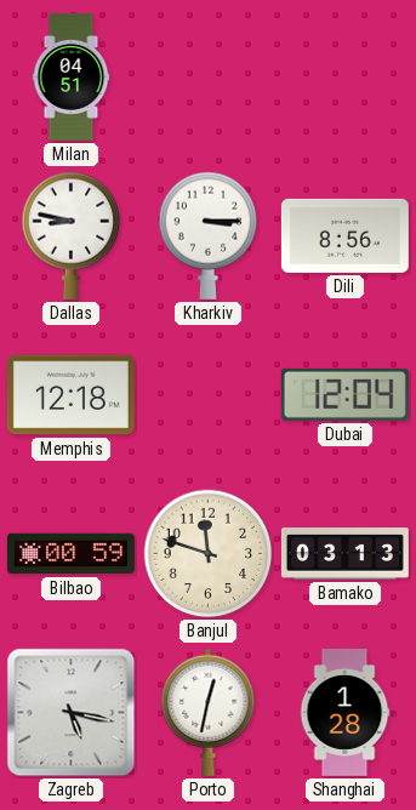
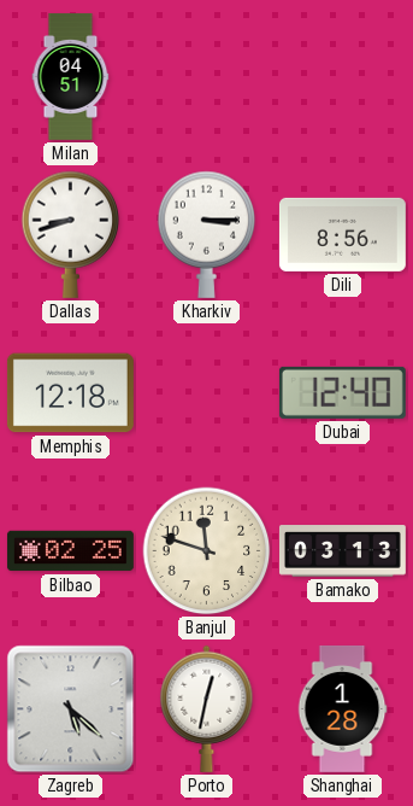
Dallas: 8:47 -> 8:42 (71, 234)
Dubai: 12:04 -> 12:40 (342, 392)
Bilbao: 00:59 -> 02:25 (70, 551)
Zagreb: 5:17 -> 5:22 (71, 709)
